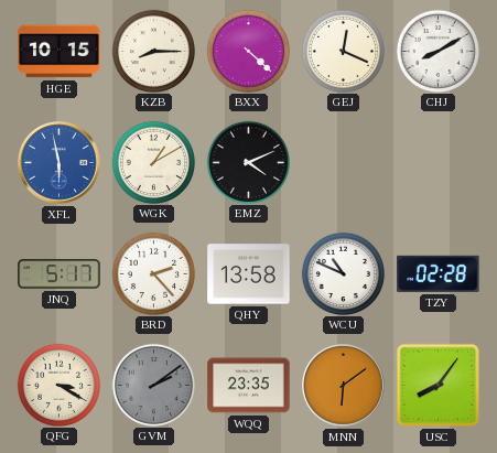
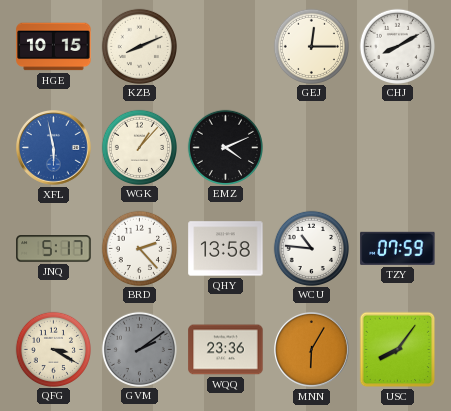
KZB: 8:15 -> 8:11 (139, 46)
BXX: 4:22 -> none (248, 51)
GEJ: 12:19 -> 12:15 (311, 46)
WGK: 1:10 -> 1:07 (139, 147)
WCU: 10:49 -> 10:46 (311, 248)
TZY: 02:28 -> 07:59 (398, 248)
WQQ: 23:35 -> 23:36 (226, 350)
MNN: 6:09 -> 6:05 (312, 350)
